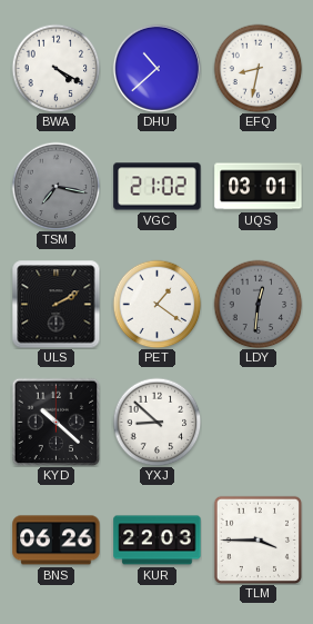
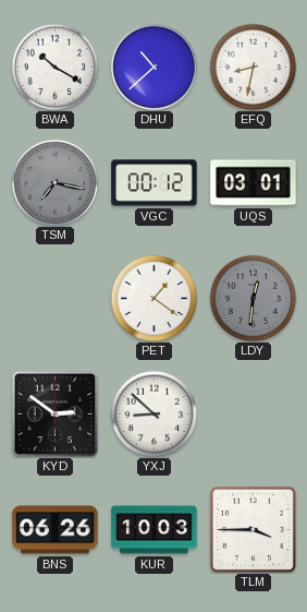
BWA: 4:20 -> 10:20 (54, 67)
VGC: 21:02 -> 00:12 (155, 183)
ULS: 2:10 -> none (55, 304)
KYD: 10:22 -> 2:51 (54, 413)
KUR: 22:03 -> 10:03 (155, 530)
